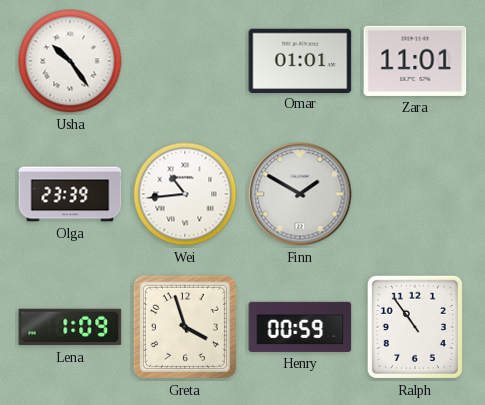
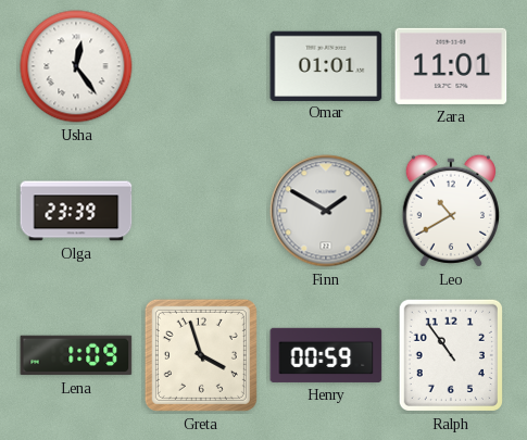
Usha: 10:24 -> 12:24 (76, 66)
Wei: 10:44 -> none (185, 194)
Leo: none -> 10:40 (451, 211)
